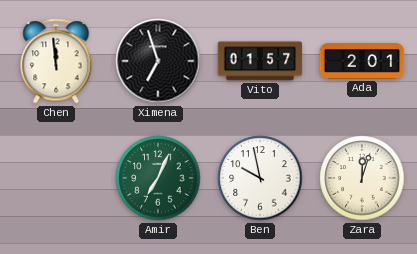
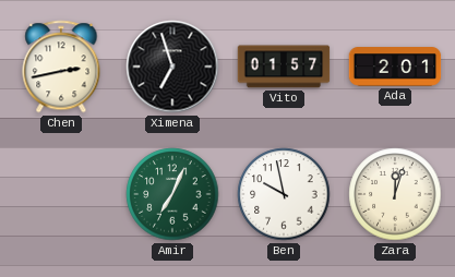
Chen: 11:59 -> 2:43 (61, 67)
